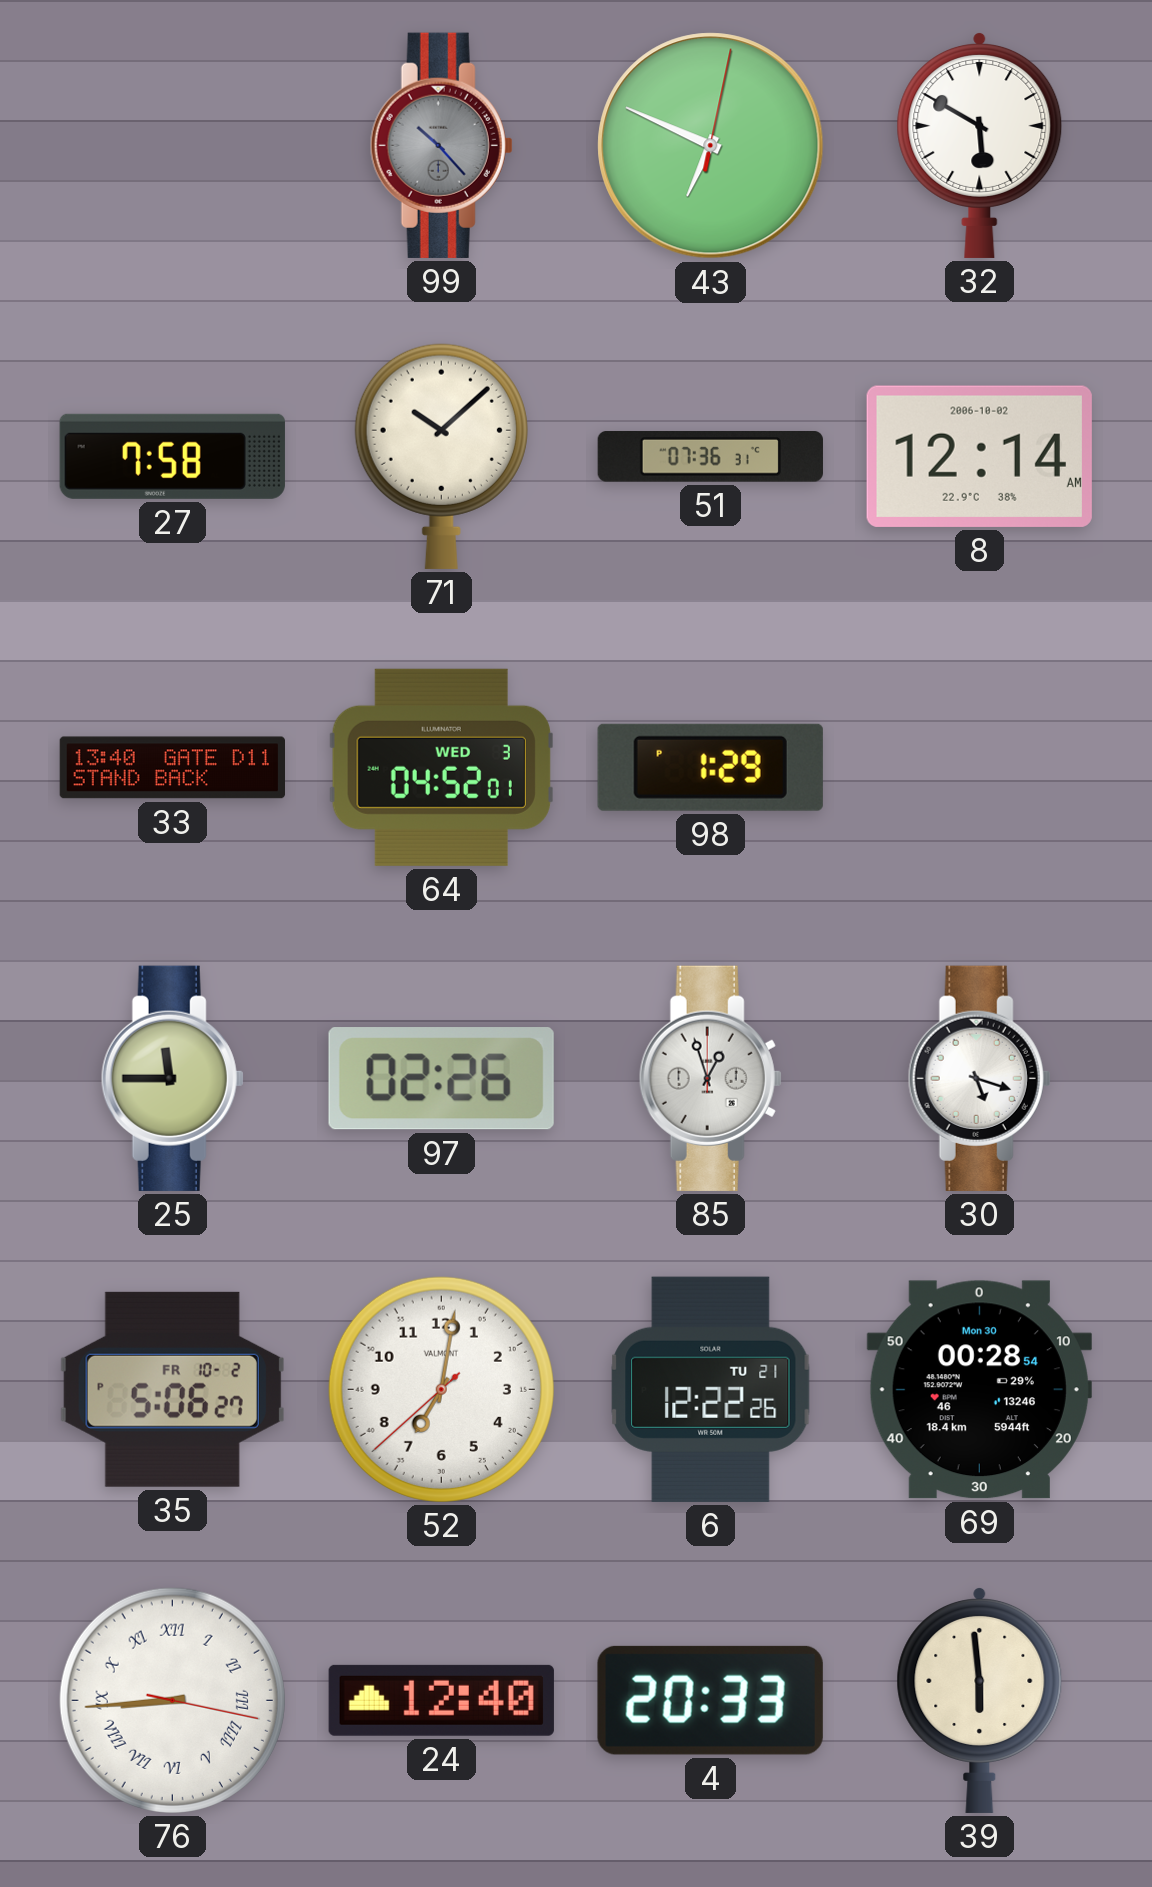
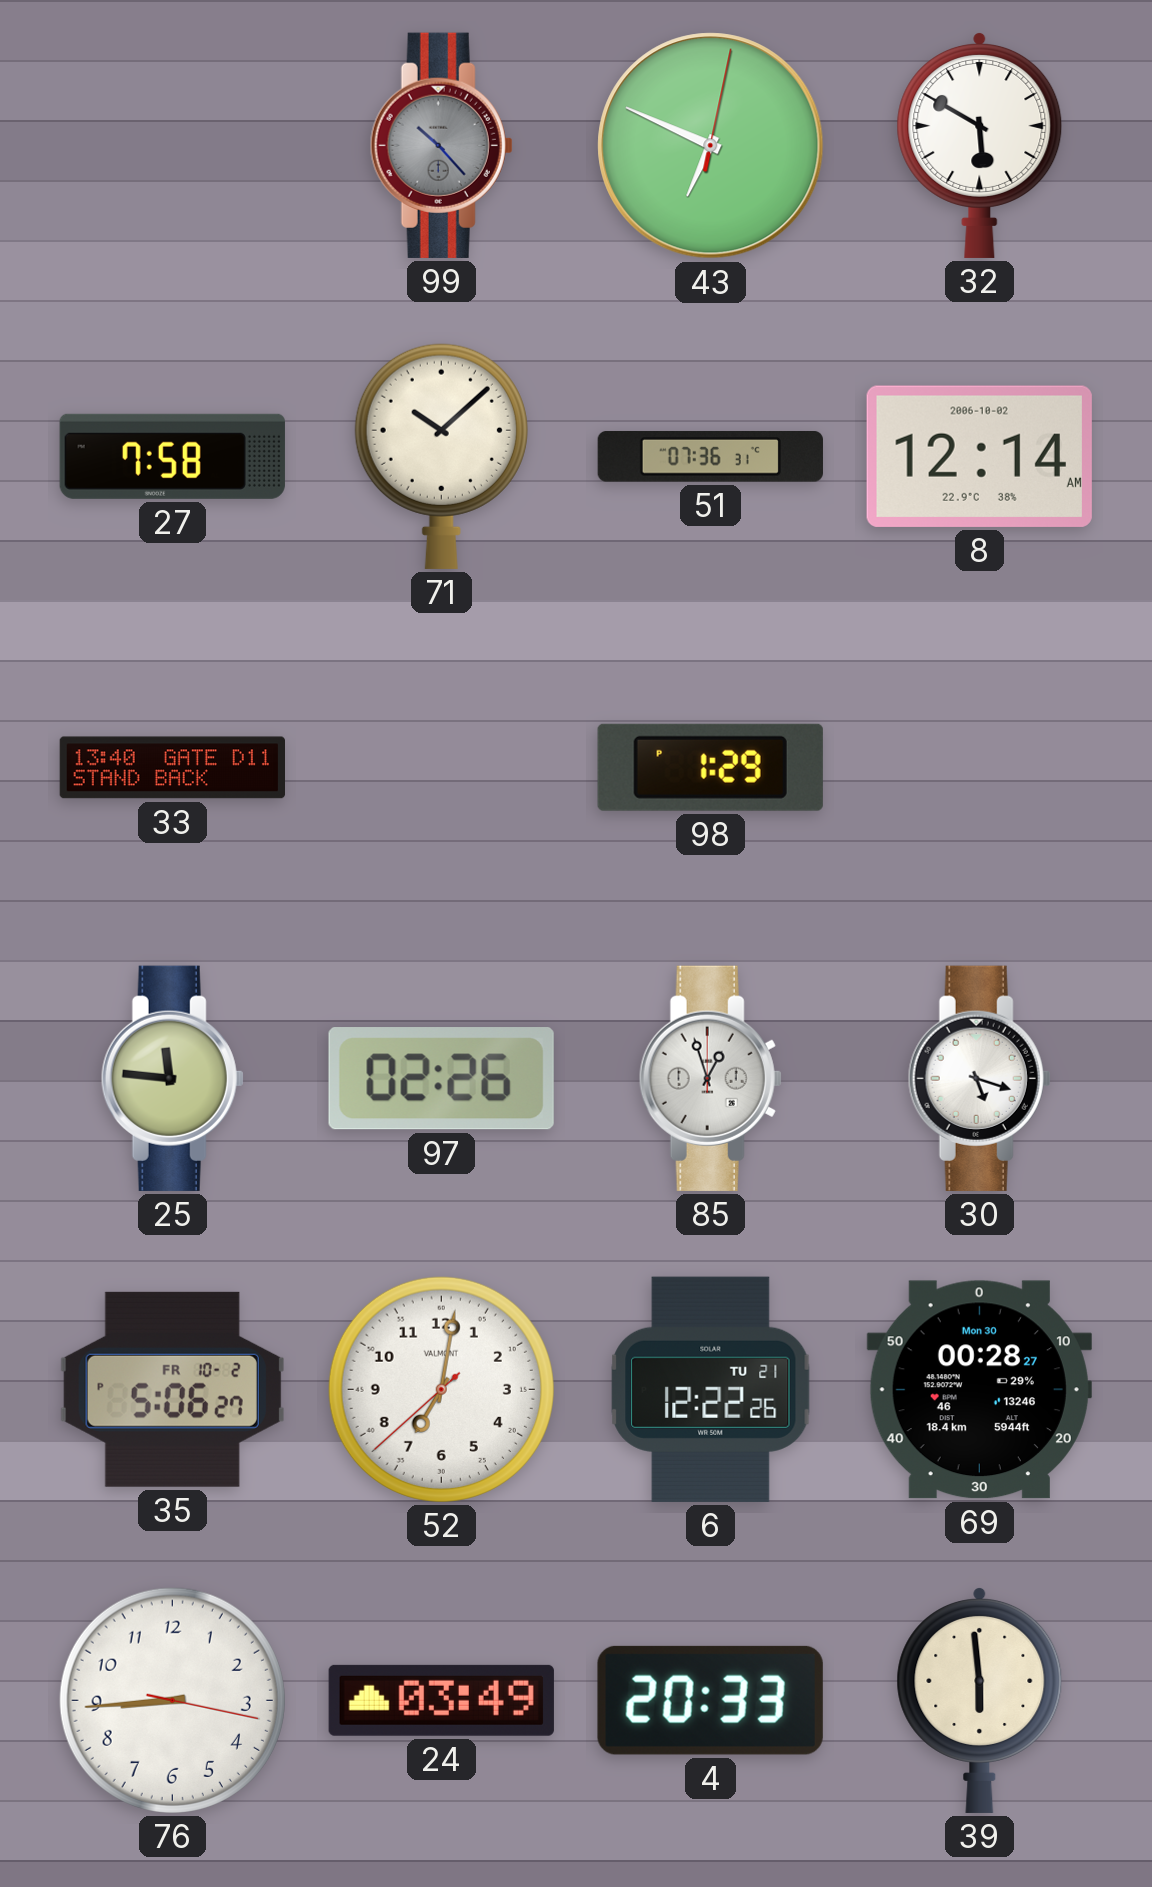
64: 04:52 -> none (441, 767)
25: 11:45 -> 11:46 (172, 1078)
69: 00:28:54 -> 00:28:27 (979, 1390)
76 numerals: Roman -> Arabic (172, 1700)
24: 12:40 -> 03:49 (441, 1700)
